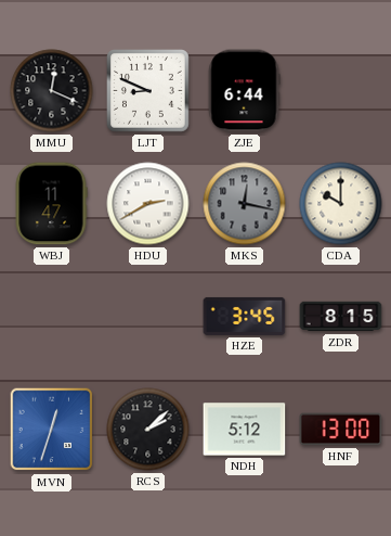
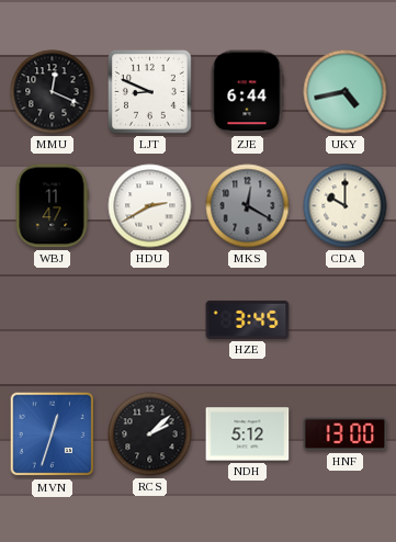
UKY: none -> 4:43 (346, 92)
MKS: 12:17 -> 12:20 (248, 206)
ZDR: 8:15 -> none (341, 317)
